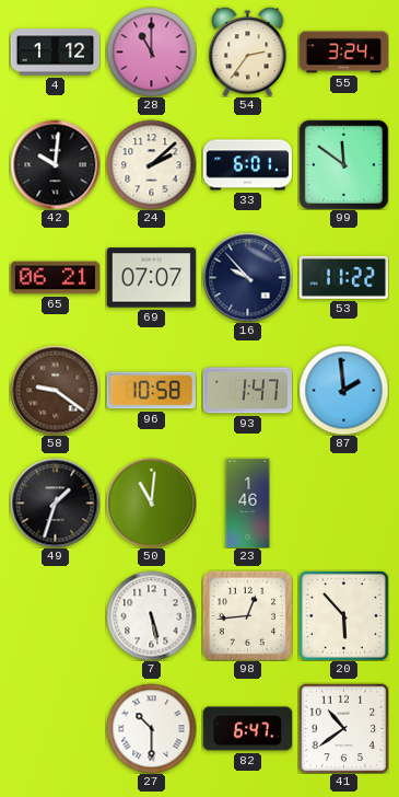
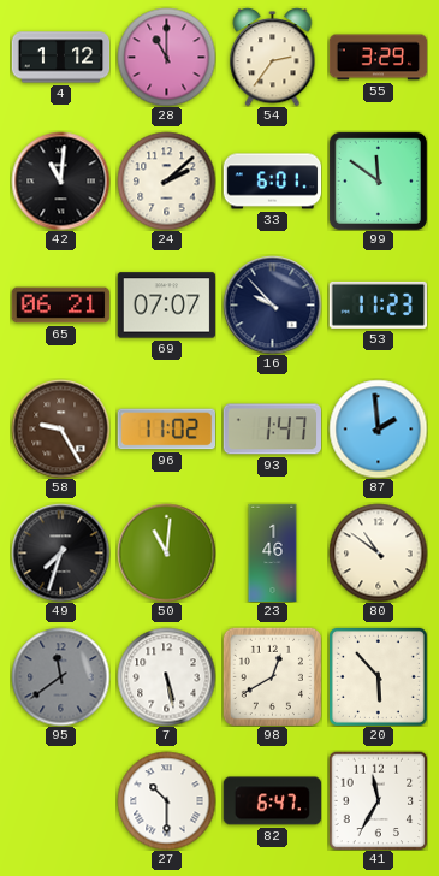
55: 3:24 -> 3:29 (378, 58)
42: 10:01 -> 11:01 (60, 180)
53: 11:22 -> 11:23 (378, 304)
58: 9:21 -> 9:25 (60, 428)
96: 10:58 -> 11:02 (166, 430)
49: 1:33 -> 7:33 (60, 552)
80: none -> 10:51 (378, 552)
95: none -> 11:39 (60, 676)
98: 12:44 -> 12:40 (272, 676)
41: 10:39 -> 11:35 (378, 800)
